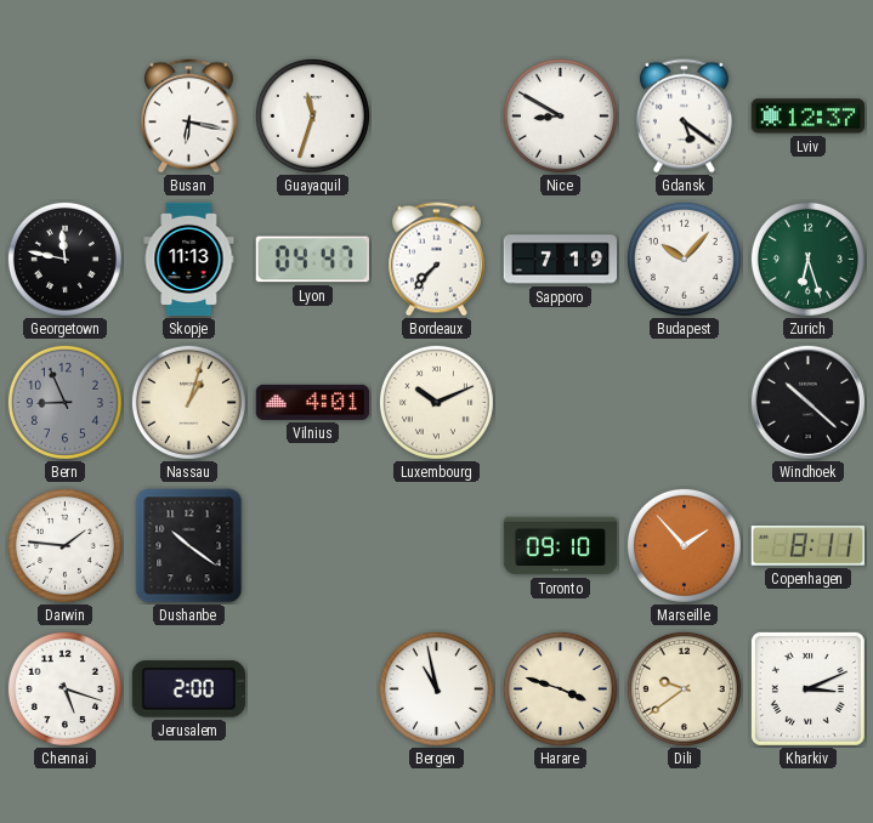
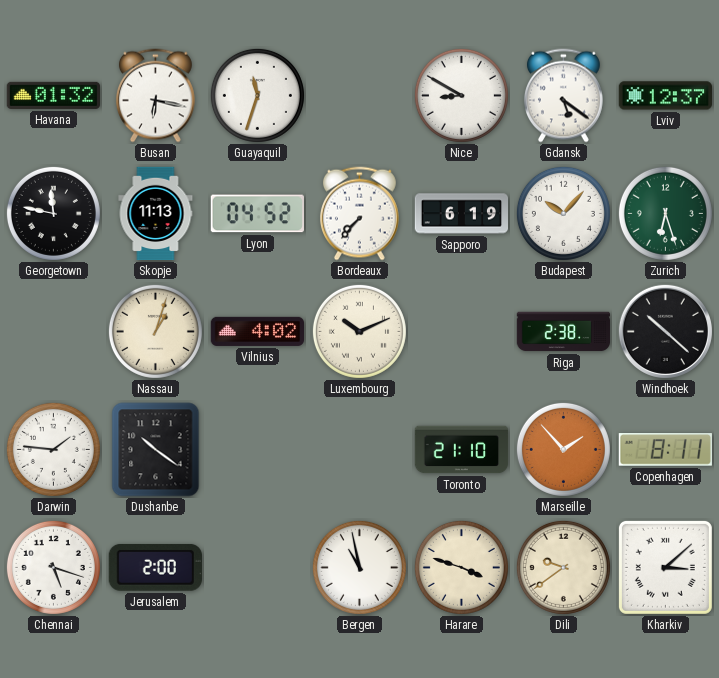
Havana: none -> 01:32 (53, 95)
Lyon: 04:47 -> 04:52 (257, 214)
Sapporo: 7:19 -> 6:19 (462, 214)
Bern: 8:56 -> none (64, 402)
Vilnius: 4:01 -> 4:02 (258, 331)
Riga: none -> 2:38 (564, 332)
Toronto: 09:10 -> 21:10 (462, 450)
Kharkiv: 3:11 -> 3:08 (665, 567)
